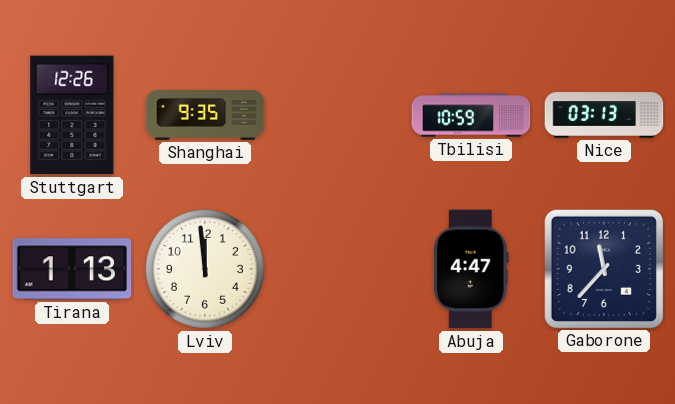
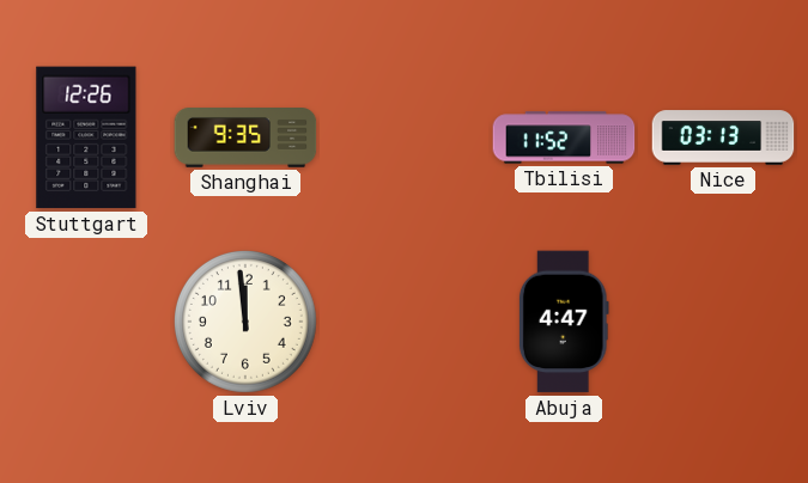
Tbilisi: 10:59 -> 11:52 (564, 137)
Tirana: 1:13 -> none (72, 269)
Gaborone: 11:37 -> none (603, 268)
